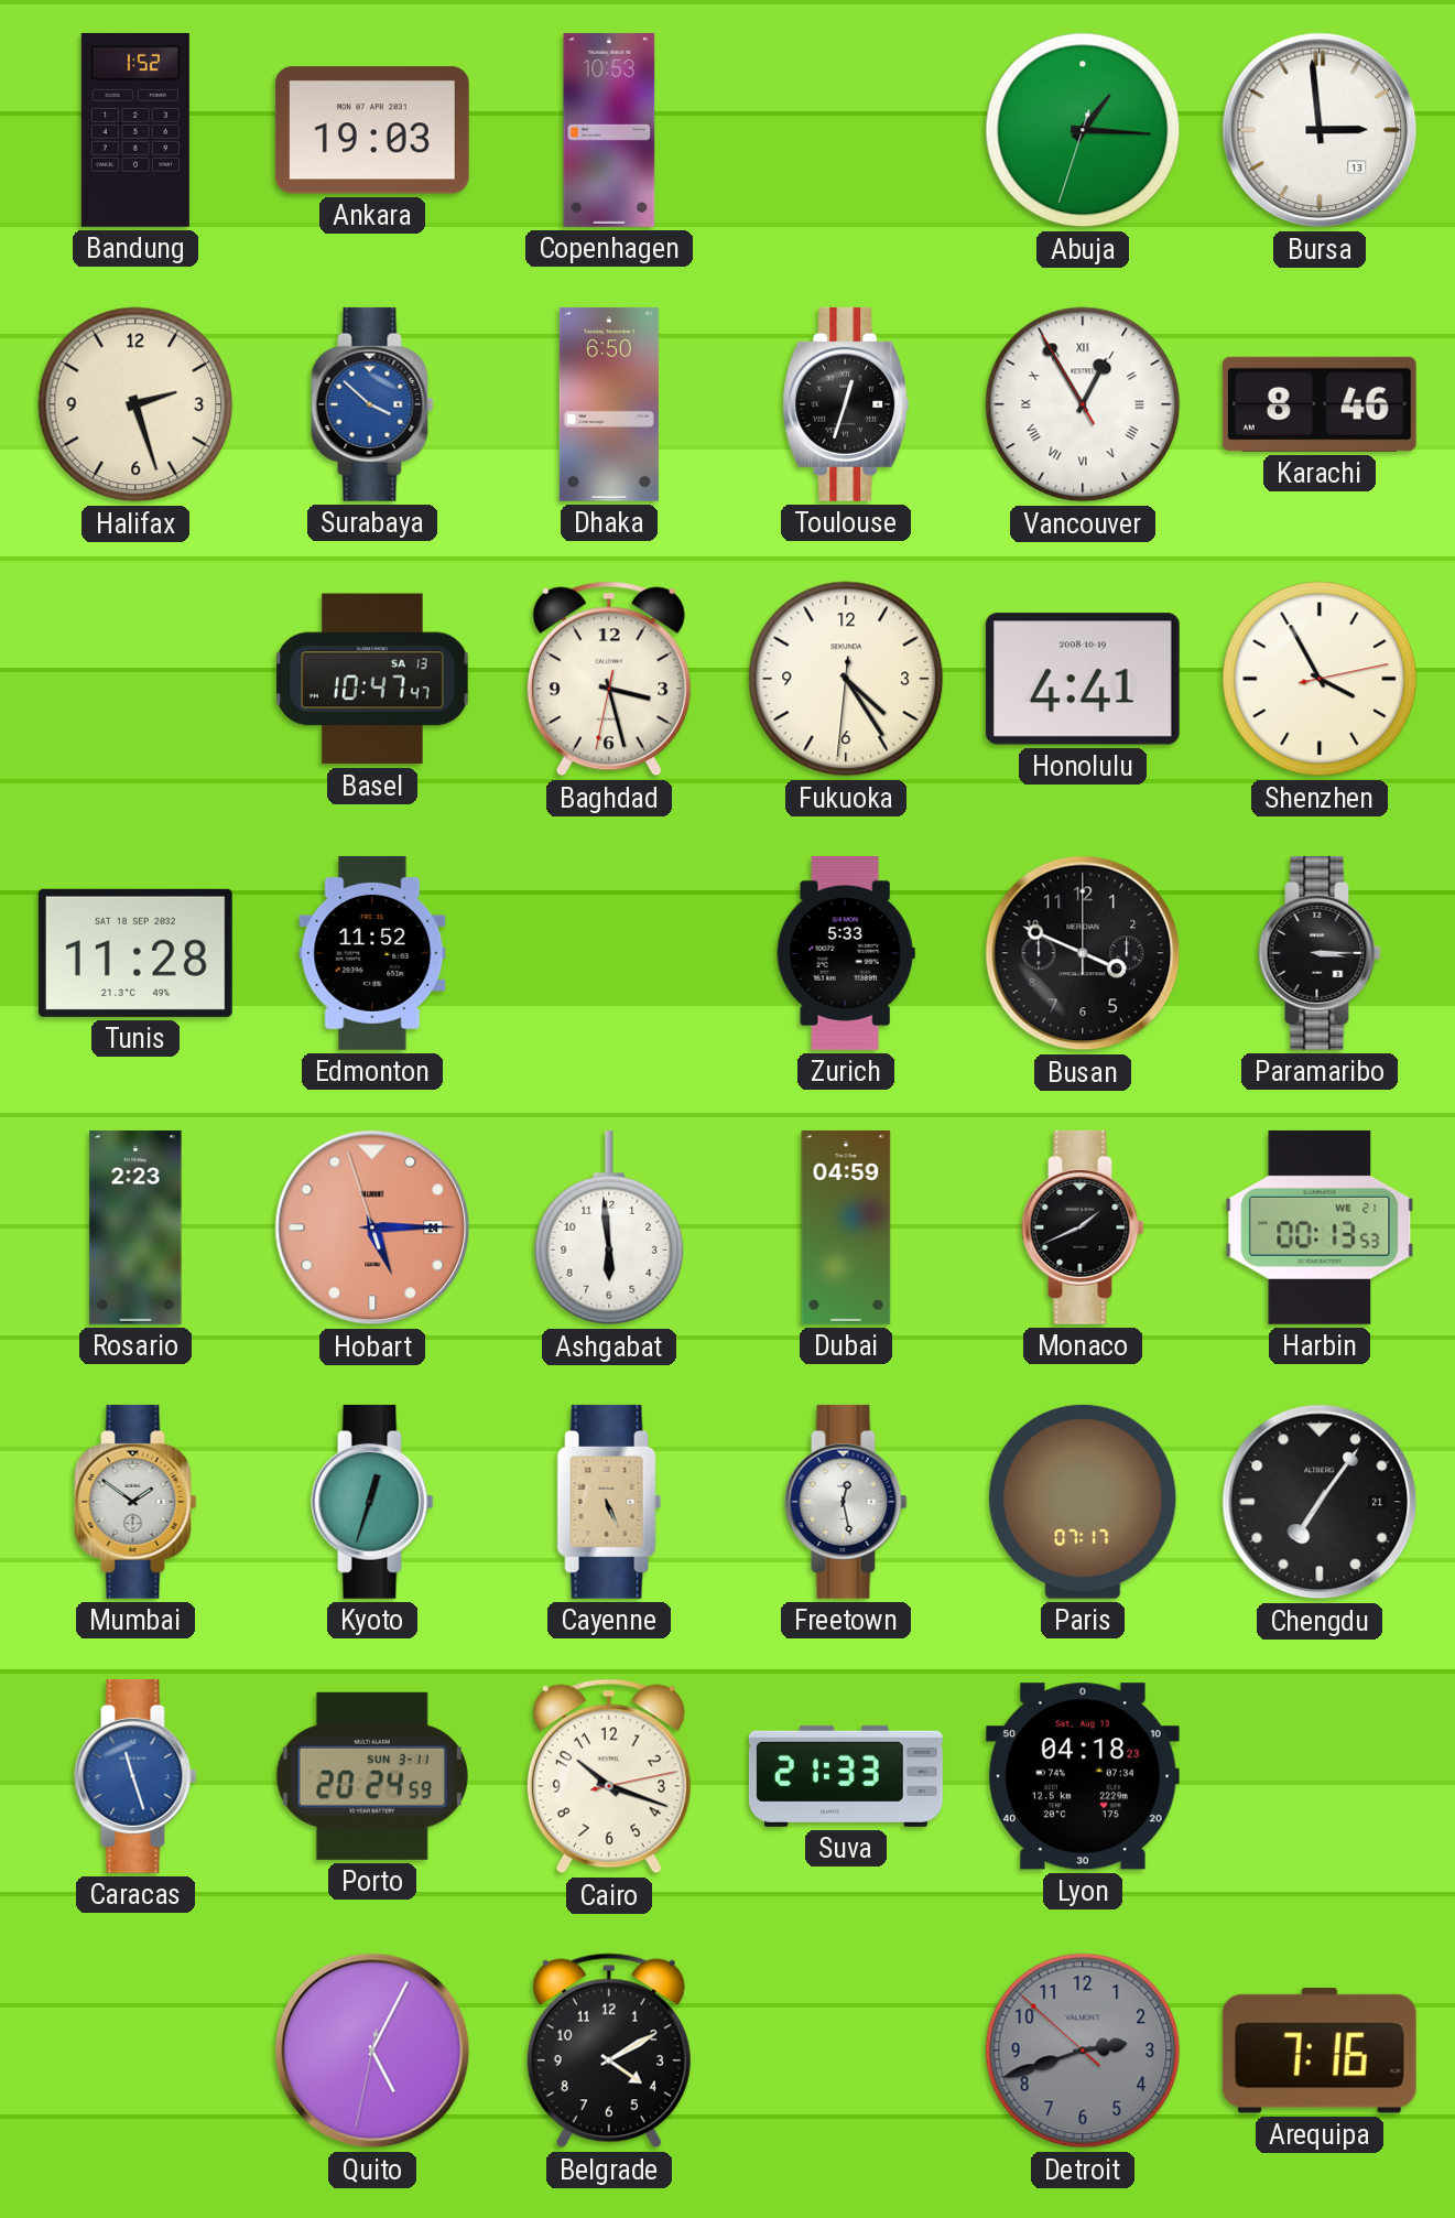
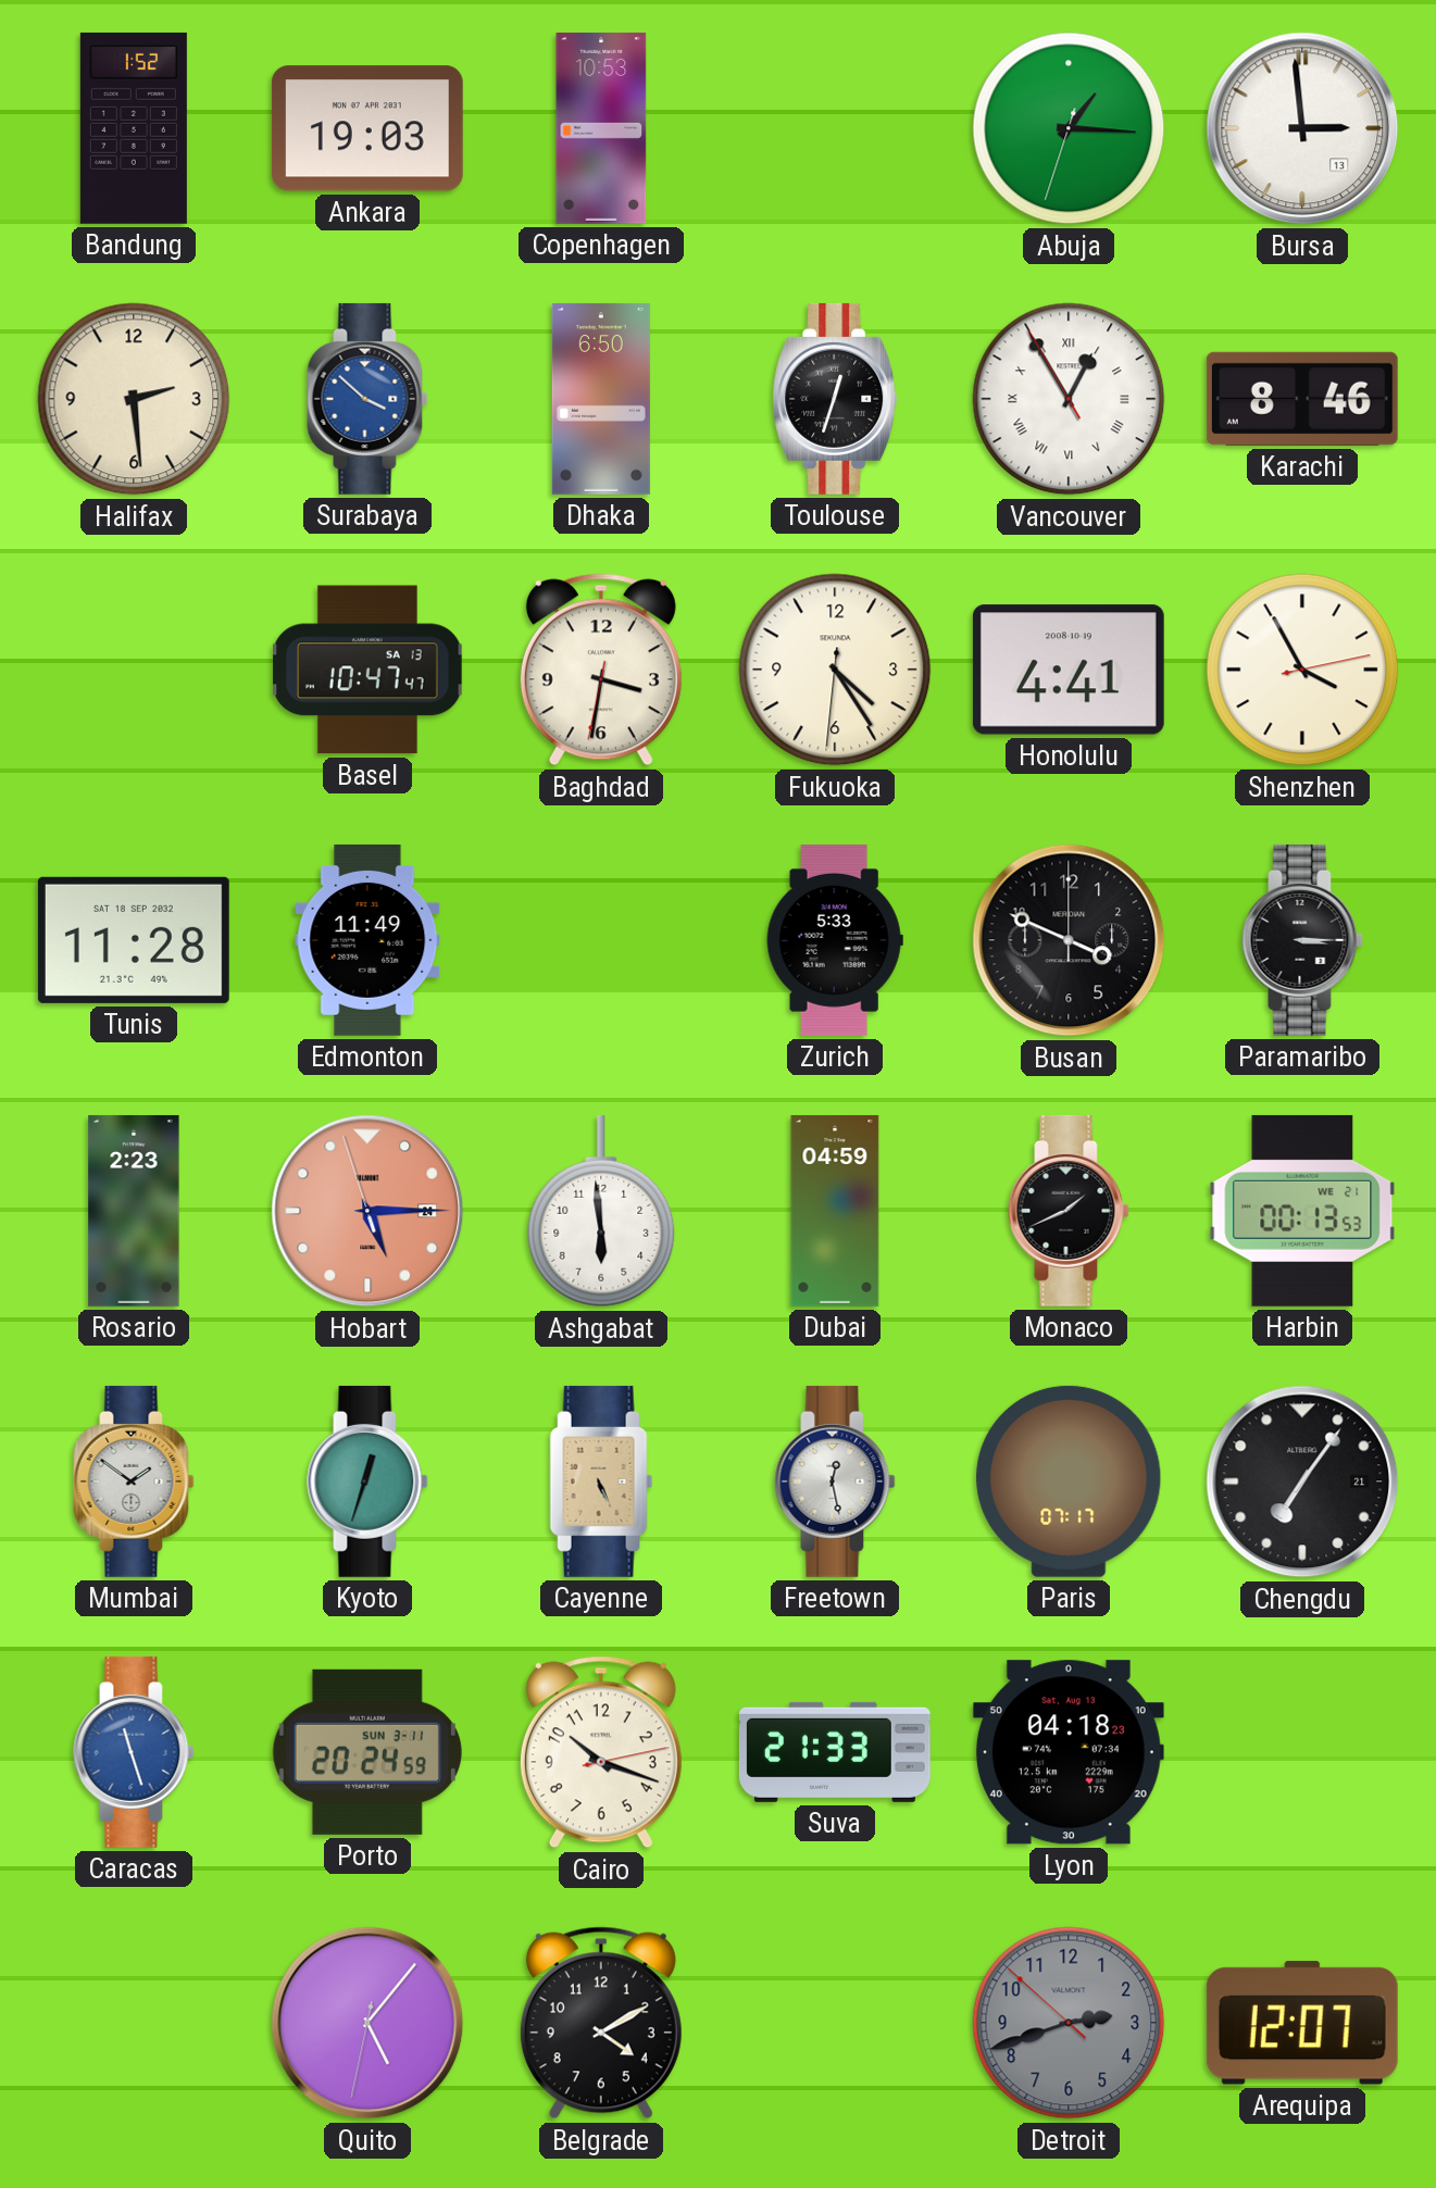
Halifax: 2:27 -> 2:29 (134, 399)
Baghdad: 3:27 -> 3:31 (601, 670)
Edmonton: 11:52 -> 11:49 (367, 940)
Quito: 5:04 -> 5:06 (367, 2023)
Arequipa: 7:16 -> 12:07 (1302, 2023)
